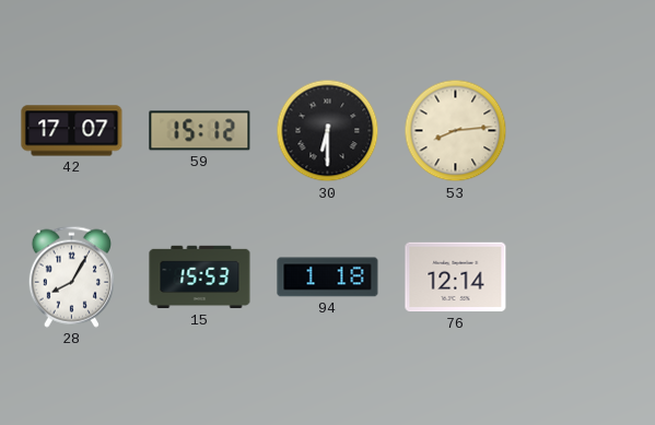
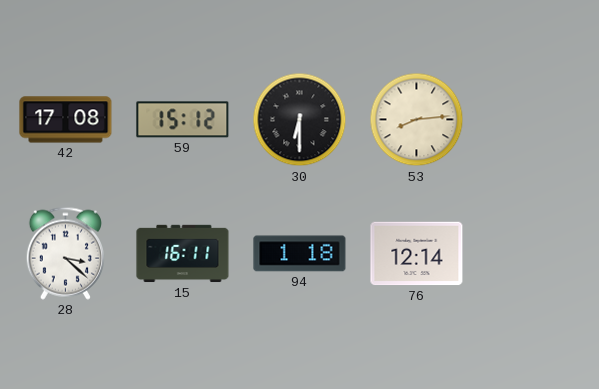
42: 17:07 -> 17:08 (66, 120)
28: 8:05 -> 3:22 (65, 253)
15: 15:53 -> 16:11 (183, 254)
